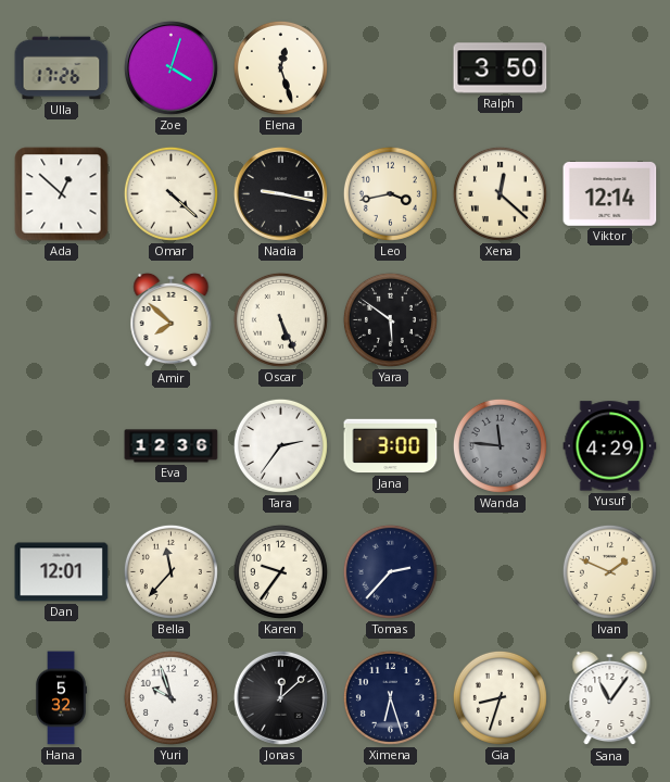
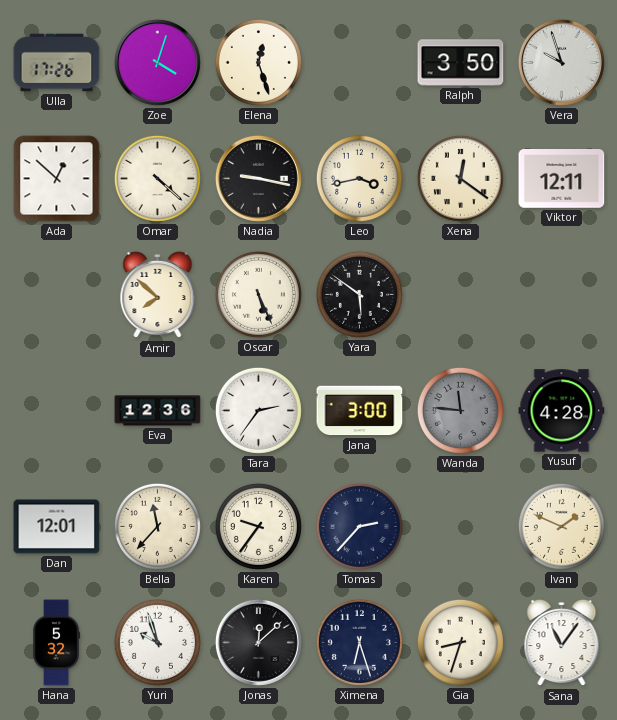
Vera: none -> 9:57 (561, 62)
Xena: 12:22 -> 12:21 (460, 178)
Viktor: 12:14 -> 12:11 (562, 179)
Yusuf: 4:29 -> 4:28 (562, 411)
